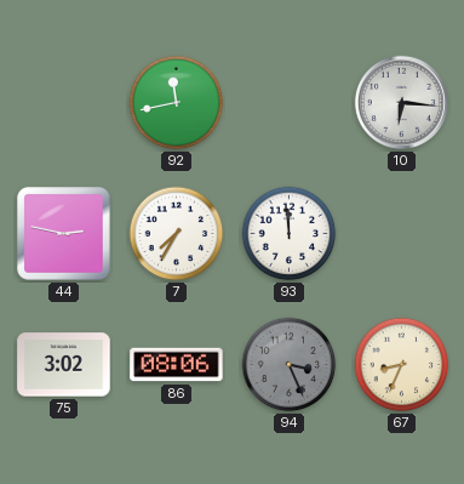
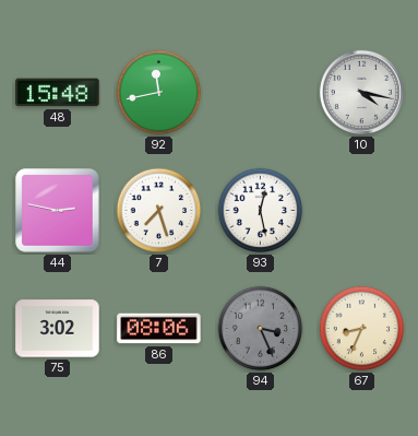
48: none -> 15:48 (58, 93)
10: 6:16 -> 4:17 (361, 92)
7: 7:35 -> 7:27 (159, 211)
93: 11:59 -> 12:28 (261, 211)
